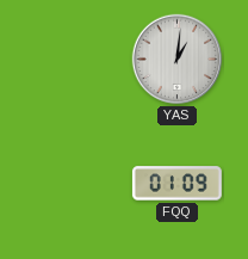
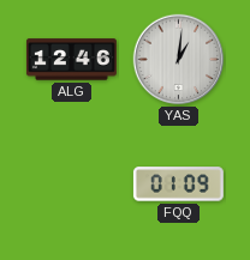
ALG: none -> 12:46 (71, 60)
